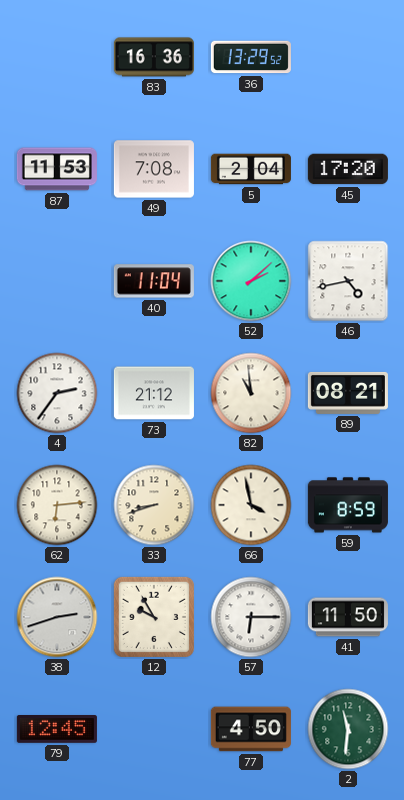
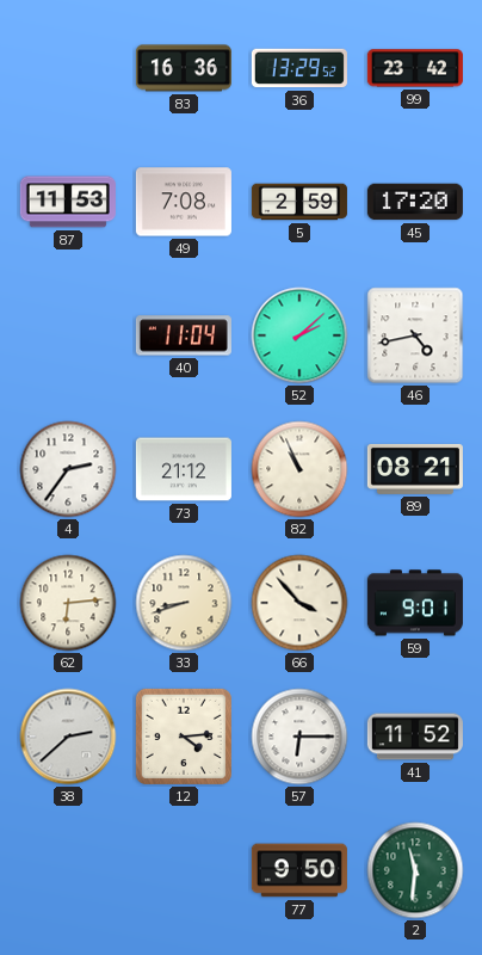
99: none -> 23:42 (415, 68)
5: 2:04 -> 2:59 (299, 202)
82: 10:59 -> 10:56 (299, 469)
66: 3:58 -> 3:53 (299, 603)
59: 8:59 -> 9:01 (415, 603)
38: 2:42 -> 2:38 (68, 737)
12: 9:55 -> 4:14 (184, 737)
41: 11:50 -> 11:52 (415, 737)
79: 12:45 -> none (57, 730)
77: 4:50 -> 9:50 (299, 870)
